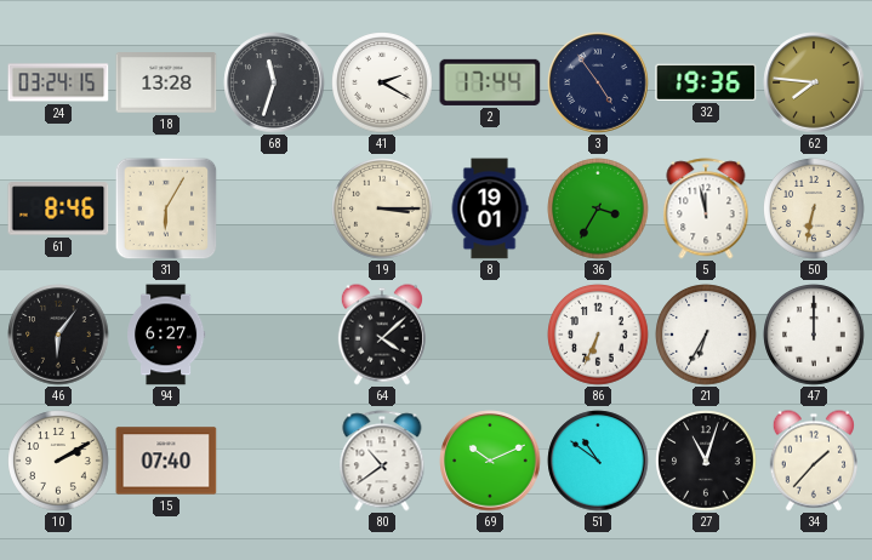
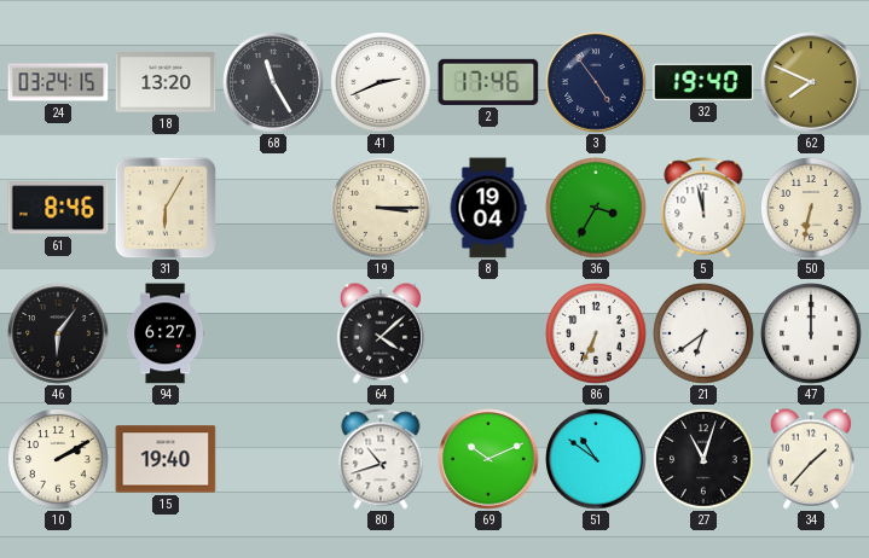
18: 13:28 -> 13:20 (166, 82)
68: 11:33 -> 11:25 (273, 82)
41: 2:20 -> 2:41 (381, 82)
2: 17:44 -> 17:46 (488, 82)
32: 19:36 -> 19:40 (703, 82)
62: 7:46 -> 7:49 (811, 82)
8: 19:01 -> 19:04 (488, 208)
21: 6:35 -> 6:39 (703, 333)
15: 07:40 -> 19:40 (166, 459)
80: 10:39 -> 10:42 (381, 459)
